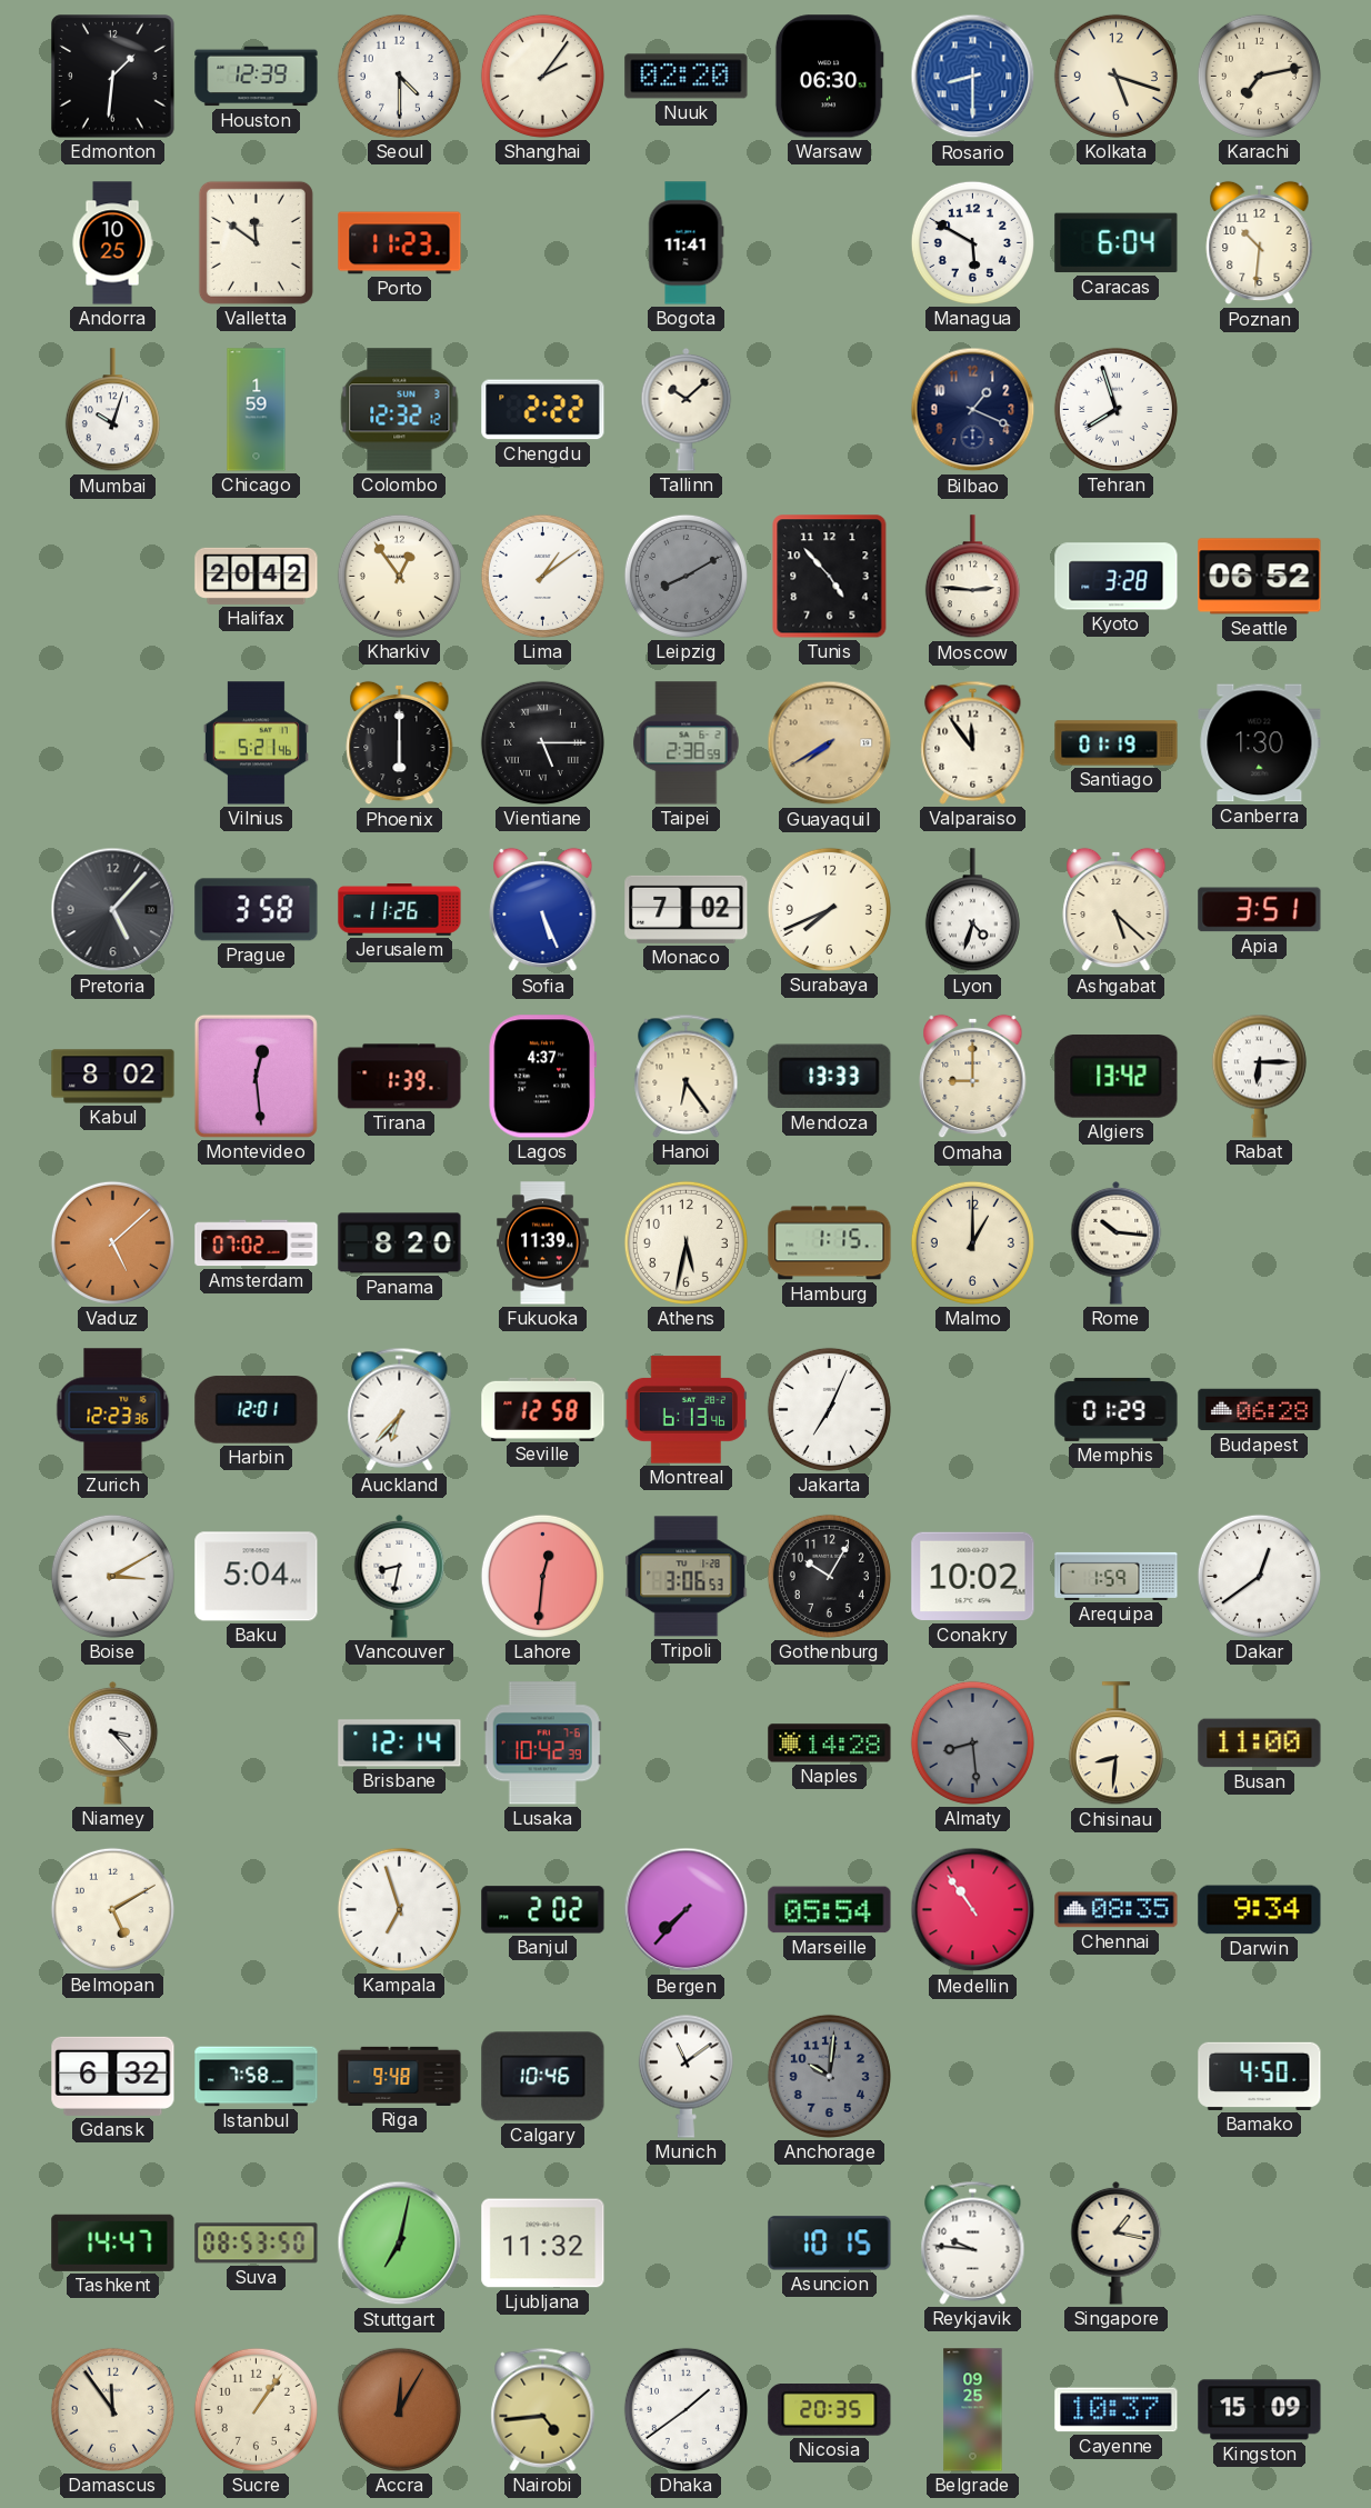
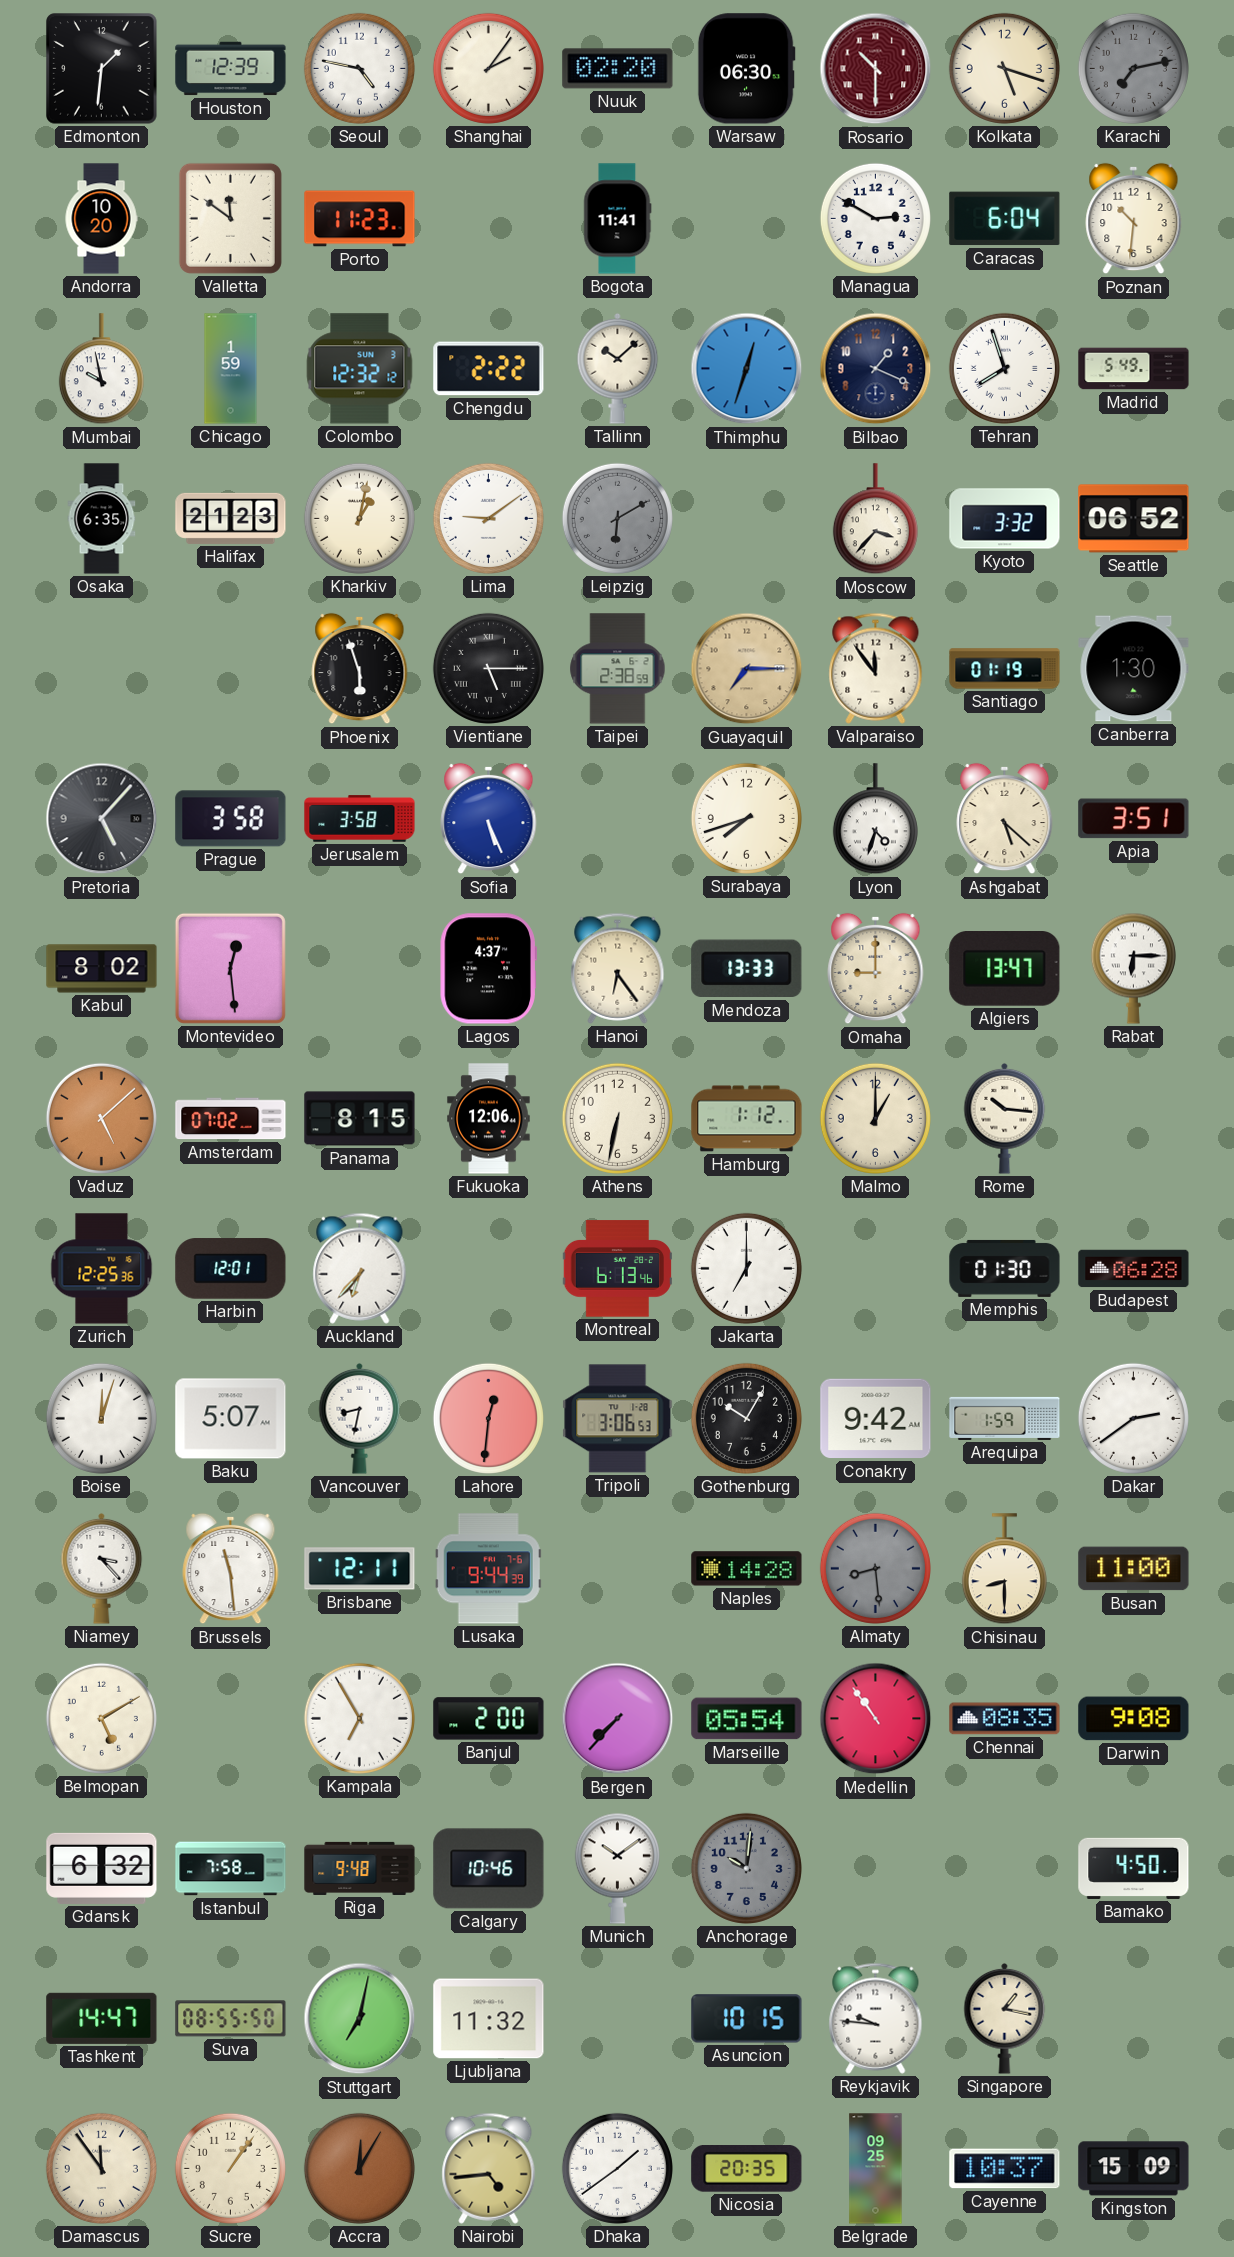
Seoul: 4:30 -> 4:47 (359, 68)
Rosario: 8:30 -> 10:30 (876, 69)
Rosario dial: blue -> burgundy (876, 69)
Karachi dial: cream -> grey (1133, 68)
Andorra: 10:25 -> 10:20 (101, 219)
Managua: 5:50 -> 2:50 (875, 218)
Mumbai: 10:03 -> 9:58 (101, 369)
Thimphu: none -> 12:33 (747, 369)
Madrid: none -> 5:49 (1134, 369)
Osaka: none -> 6:35 (102, 519)
Halifax: 20:42 -> 21:23 (231, 518)
Kharkiv: 12:54 -> 1:02 (359, 518)
Lima: 1:09 -> 9:09 (488, 518)
Leipzig: 8:10 -> 6:10 (617, 518)
Tunis: 4:53 -> none (830, 577)
Moscow: 2:46 -> 3:37 (875, 519)
Kyoto: 3:28 -> 3:32 (1005, 519)
Vilnius: 5:21 -> none (256, 743)
Phoenix: 6:00 -> 5:57 (360, 669)
Guayaquil: 7:40 -> 7:15 (747, 669)
Jerusalem: 11:26 -> 3:58 (360, 819)
Monaco: 7:02 -> none (687, 909)
Surabaya: 7:41 -> 7:42 (746, 818)
Tirana: 1:39 -> none (400, 1077)
Algiers: 13:42 -> 13:47 (1005, 969)
Panama: 8:20 -> 8:15 (360, 1119)
Fukuoka: 11:39 -> 12:06 (489, 1119)
Athens: 5:32 -> 6:32 (617, 1118)
Hamburg: 1:15 -> 1:12 (747, 1119)
Zurich: 12:23 -> 12:25 (102, 1269)
Seville: 12:58 -> none (543, 1409)
Jakarta: 7:04 -> 7:00 (746, 1268)
Memphis: 01:29 -> 01:30 (1005, 1268)
Boise: 3:10 -> 12:03 (101, 1418)
Baku: 5:04 -> 5:07 (231, 1419)
Conakry: 10:02 -> 9:42 (876, 1419)
Dakar: 12:39 -> 2:39 (1133, 1418)
Brussels: none -> 11:29 (231, 1569)
Brisbane: 12:14 -> 12:11 (360, 1569)
Lusaka: 10:42 -> 9:44 (488, 1569)
Chisinau: 8:31 -> 8:30 (1004, 1569)
Kampala: 6:57 -> 6:55 (359, 1718)
Banjul: 2:02 -> 2:00 (489, 1719)
Darwin: 9:34 -> 9:08 (1134, 1719)
Munich: 11:09 -> 10:09 (617, 1868)
Suva: 08:53 -> 08:55 (231, 2019)
